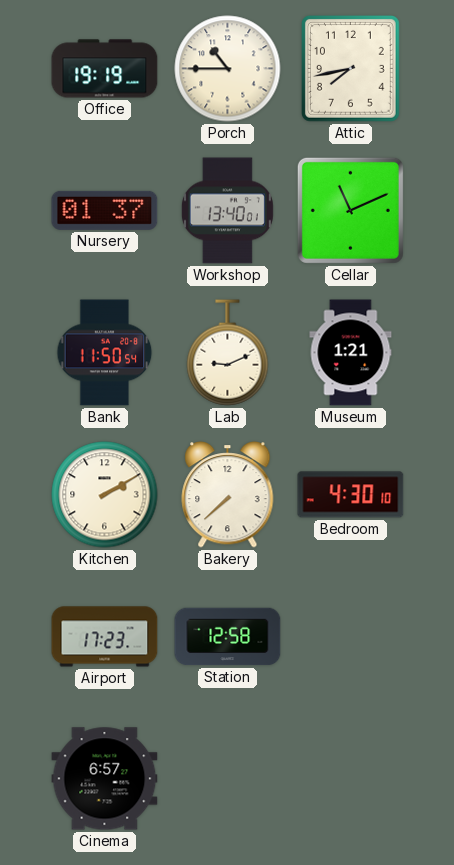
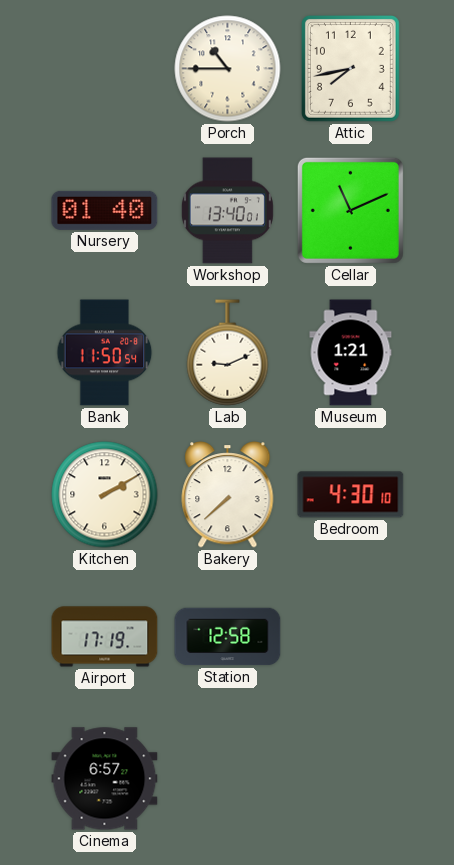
Office: 19:19 -> none (105, 69)
Nursery: 01:37 -> 01:40 (105, 210)
Airport: 17:23 -> 17:19 (105, 637)
